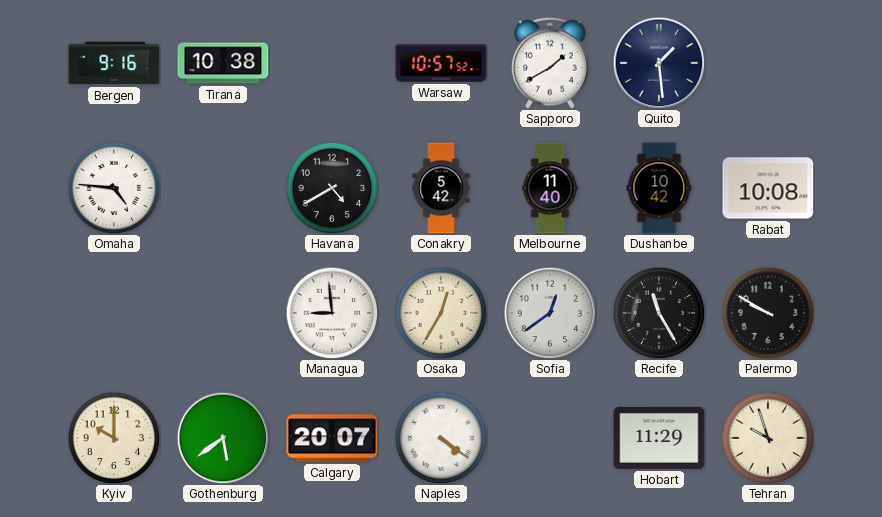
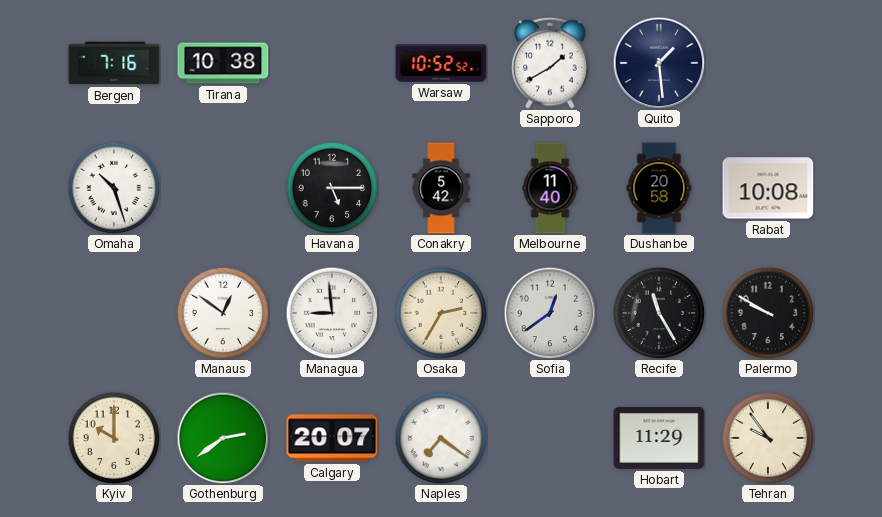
Bergen: 9:16 -> 7:16 (114, 63)
Warsaw: 10:57 -> 10:52 (441, 63)
Omaha: 4:46 -> 10:27 (114, 188)
Havana: 4:40 -> 5:15 (332, 188)
Dushanbe: 10:42 -> 20:58 (659, 188)
Manaus: none -> 12:51 (223, 313)
Osaka: 12:35 -> 2:35 (441, 313)
Gothenburg: 5:39 -> 2:39 (223, 438)
Naples: 4:21 -> 7:21 (441, 438)
Tehran: 9:57 -> 9:54 (768, 438)
